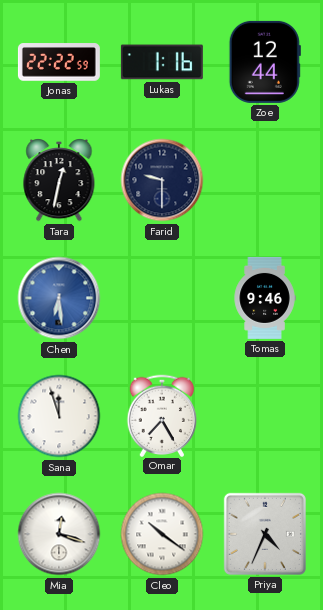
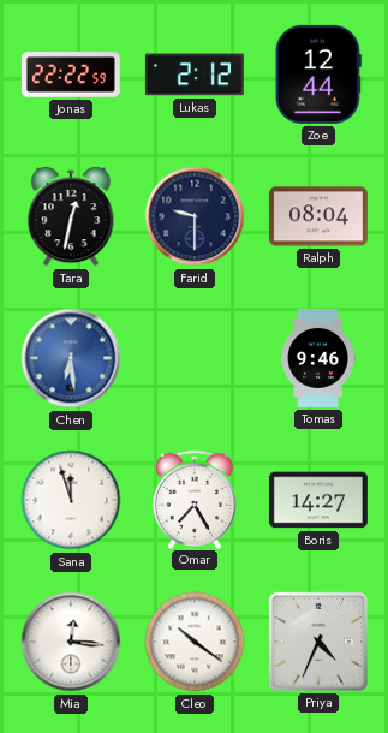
Lukas: 1:16 -> 2:12 (195, 75)
Ralph: none -> 08:04 (318, 216)
Boris: none -> 14:27 (318, 500)
Mia: 12:18 -> 12:16 (71, 642)
